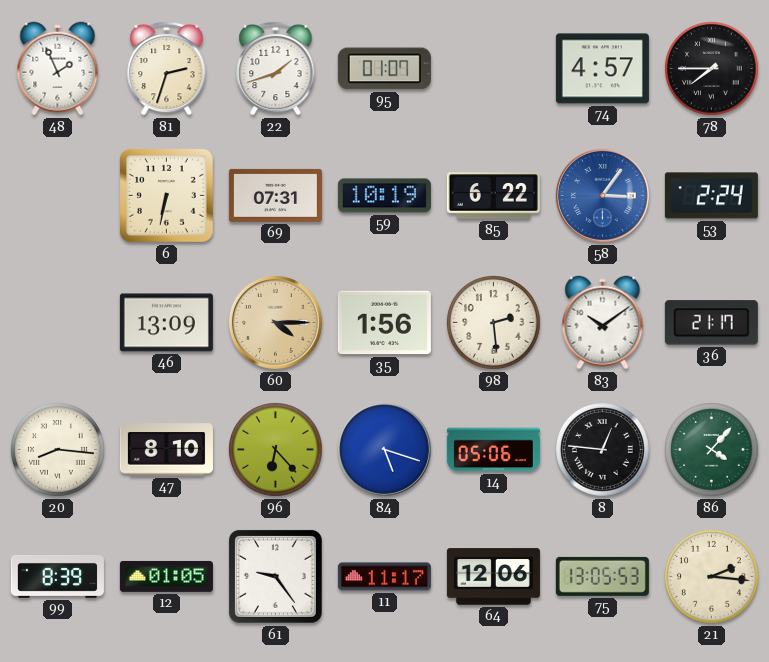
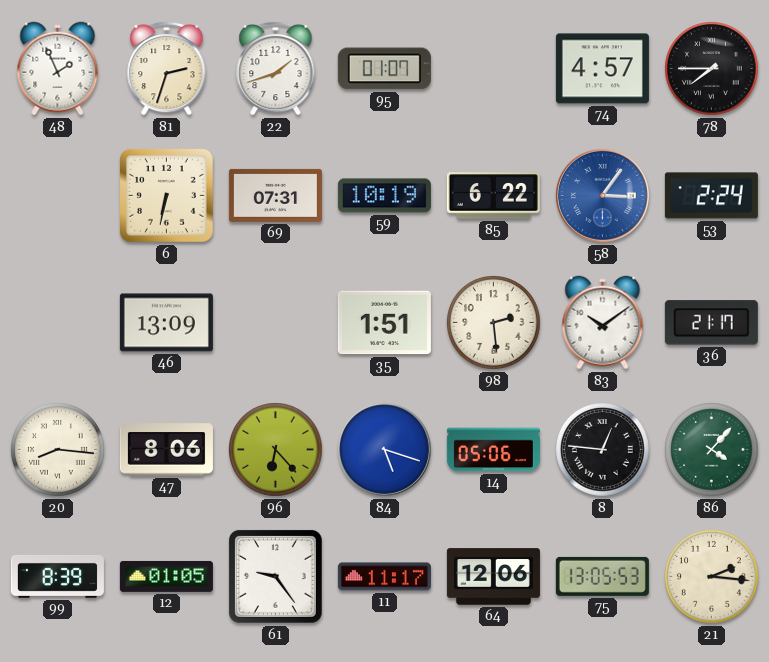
60: 4:15 -> none (275, 322)
35: 1:56 -> 1:51 (384, 323)
47: 8:10 -> 8:06 (166, 450)
